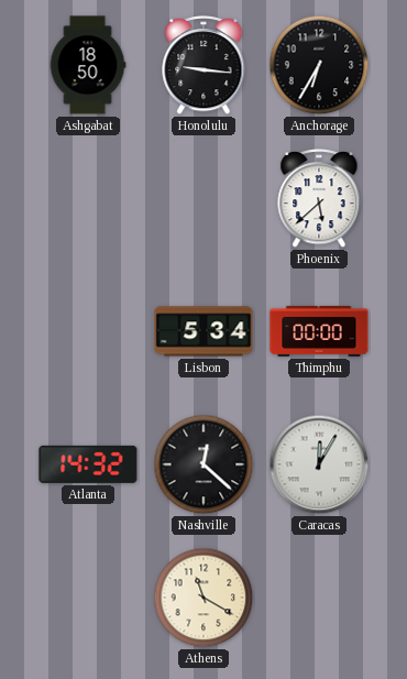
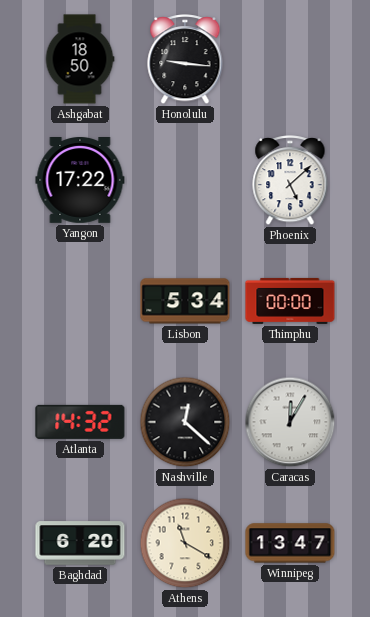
Anchorage: 6:35 -> none (319, 65)
Yangon: none -> 17:22 (80, 181)
Phoenix: 5:38 -> 5:08 (290, 181)
Baghdad: none -> 6:20 (80, 543)
Winnipeg: none -> 13:47 (290, 543)
